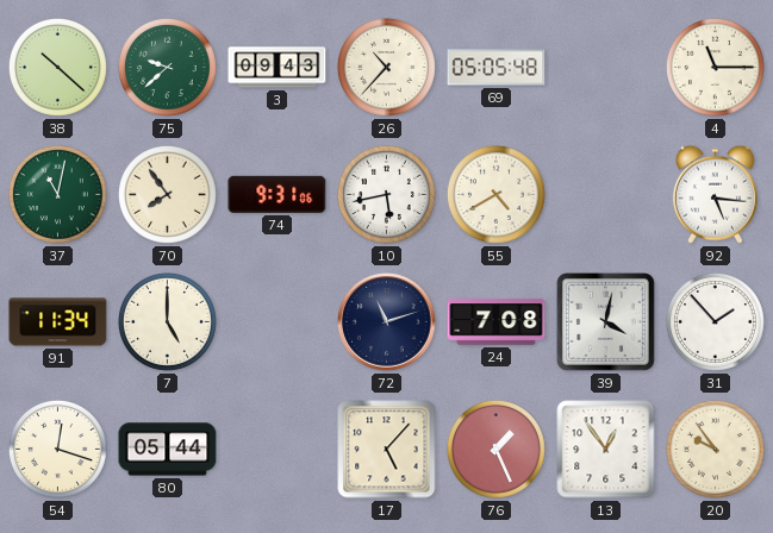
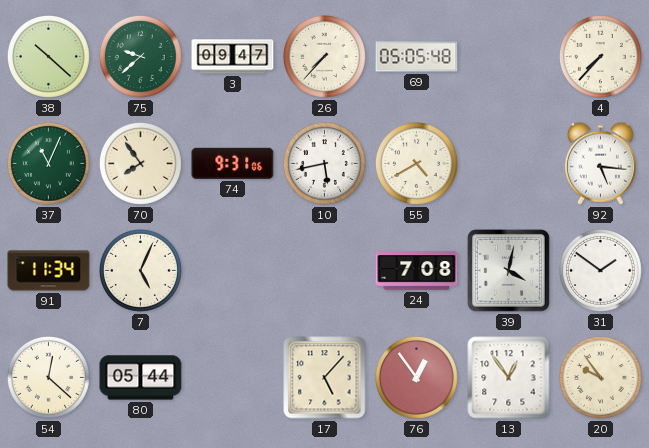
3: 09:43 -> 09:47 (233, 57)
26: 10:37 -> 7:37 (324, 56)
4: 11:15 -> 7:37 (600, 56)
37: 11:02 -> 11:04 (48, 163)
7: 5:00 -> 5:04 (140, 270)
72: 11:12 -> none (387, 322)
31: 1:53 -> 1:51 (600, 270)
54: 12:18 -> 12:22 (48, 377)
76: 1:26 -> 12:54 (416, 377)
